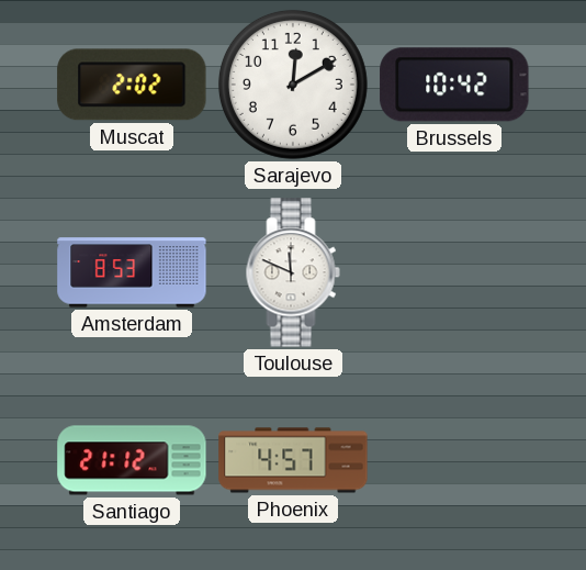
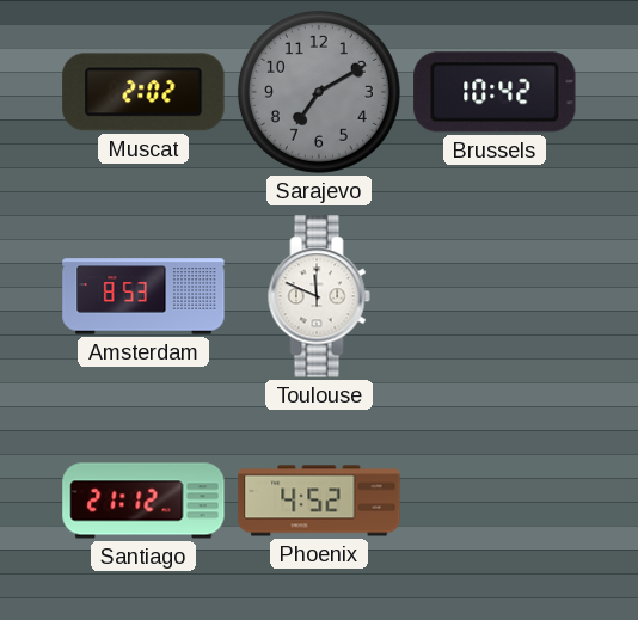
Sarajevo: 12:10 -> 7:10 (319, 92)
Sarajevo dial: white -> grey (319, 92)
Phoenix: 4:57 -> 4:52 (319, 501)
